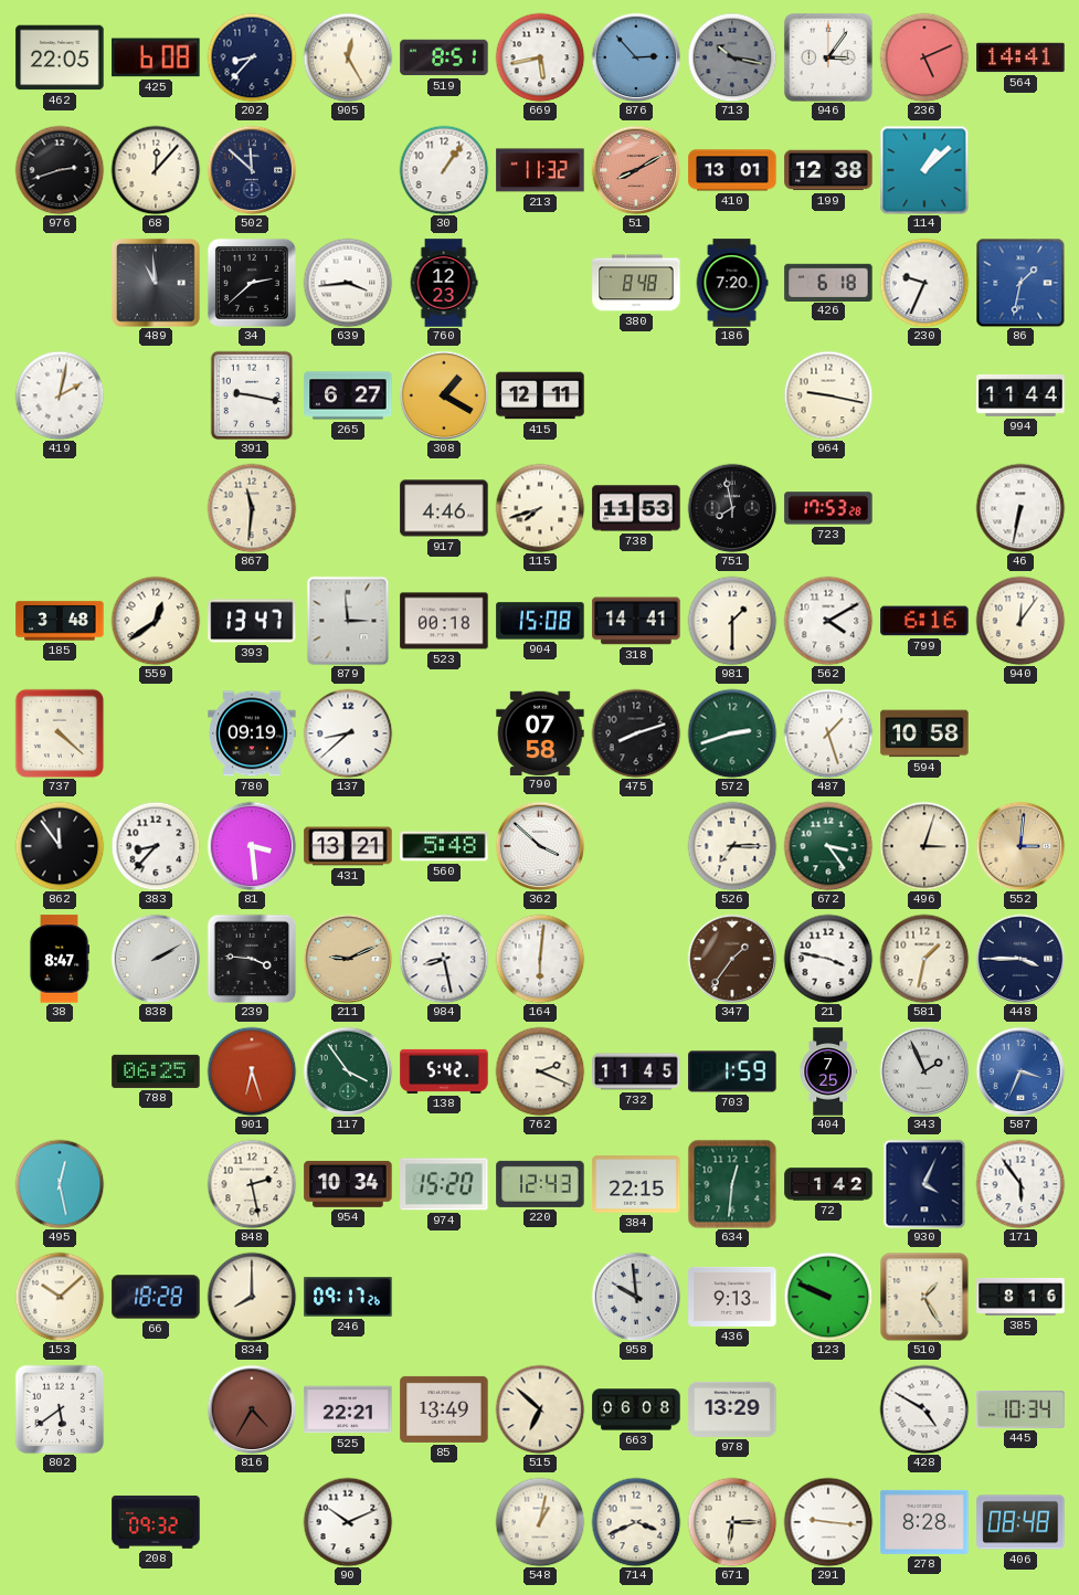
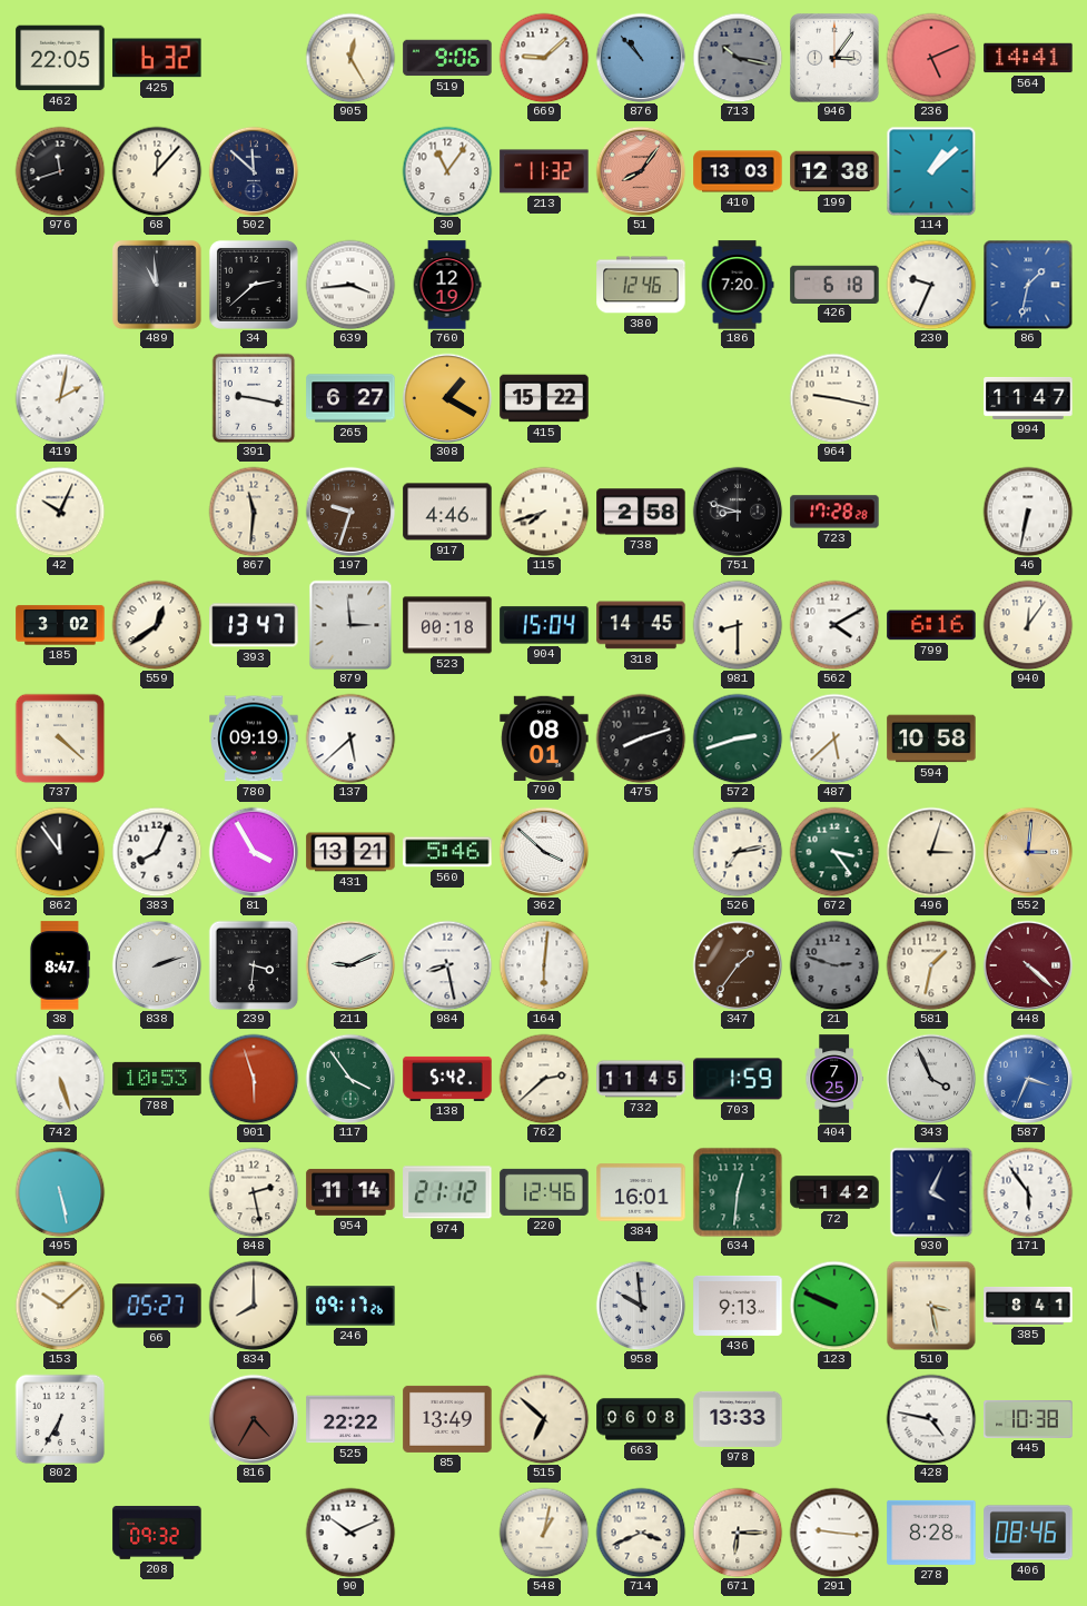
425: 6:08 -> 6:32 (157, 58)
202: 8:37 -> none (252, 57)
519: 8:51 -> 9:06 (447, 58)
669: 5:43 -> 9:08 (544, 58)
876: 2:53 -> 10:53 (641, 58)
976: 2:42 -> 11:42 (60, 171)
30: 1:06 -> 11:06 (447, 171)
51: 8:10 -> 8:06 (641, 171)
410: 13:01 -> 13:03 (738, 171)
760: 12:23 -> 12:19 (447, 285)
380: 8:48 -> 12:46 (641, 285)
415: 12:11 -> 15:22 (544, 398)
994: 11:44 -> 11:47 (1028, 398)
42: none -> 10:04 (60, 512)
197: none -> 9:33 (350, 512)
738: 11:53 -> 2:58 (641, 512)
751: 7:58 -> 8:48 (738, 512)
723: 17:53 -> 17:28 (834, 512)
185: 3:48 -> 3:02 (60, 625)
904: 15:08 -> 15:04 (544, 625)
318: 14:41 -> 14:45 (641, 625)
981: 1:30 -> 8:30 (738, 625)
137: 8:38 -> 5:38 (350, 738)
790: 07:58 -> 08:01 (544, 737)
487: 1:27 -> 5:38 (834, 738)
383: 8:37 -> 8:04 (157, 852)
81: 3:29 -> 3:55 (254, 852)
560: 5:48 -> 5:46 (447, 852)
526: 7:15 -> 7:13 (738, 852)
838: 2:10 -> 2:12 (157, 965)
239: 3:46 -> 3:31 (254, 965)
211 dial: champagne -> white (350, 965)
21: 3:47 -> 2:48 (834, 965)
21 dial: white -> grey (834, 965)
448: 3:45 -> 4:22 (1028, 965)
448 dial: navy -> burgundy (1028, 965)
742: none -> 5:27 (60, 1079)
788: 06:25 -> 10:53 (157, 1079)
901: 6:27 -> 5:57 (254, 1079)
762: 2:19 -> 2:38 (544, 1079)
343: 1:56 -> 3:56 (931, 1079)
495: 12:28 -> 5:28 (60, 1192)
954: 10:34 -> 11:14 (350, 1192)
974: 15:20 -> 21:12 (447, 1192)
220: 12:43 -> 12:46 (544, 1192)
384: 22:15 -> 16:01 (641, 1192)
66: 18:28 -> 05:27 (157, 1306)
510: 1:25 -> 3:28 (931, 1306)
385: 8:16 -> 8:41 (1028, 1306)
802: 5:39 -> 6:35 (60, 1419)
525: 22:21 -> 22:22 (350, 1419)
978: 13:29 -> 13:33 (738, 1419)
428: 4:50 -> 4:47 (931, 1419)
445: 10:34 -> 10:38 (1028, 1419)
406: 08:48 -> 08:46 (1028, 1533)
